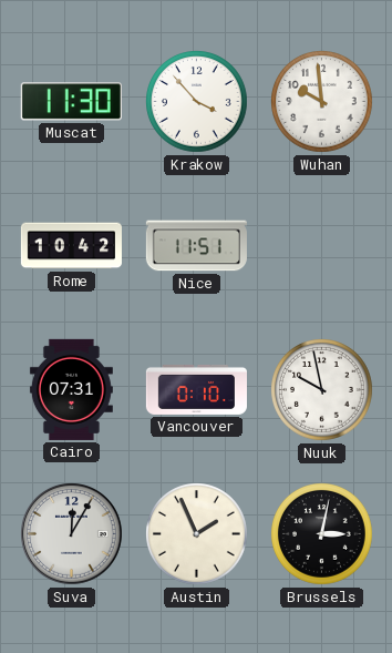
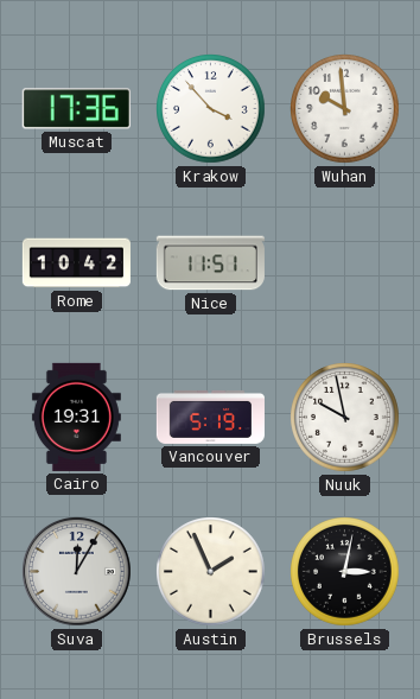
Muscat: 11:30 -> 17:36 (76, 109)
Cairo: 07:31 -> 19:31 (76, 417)
Vancouver: 0:10 -> 5:19 (210, 417)
